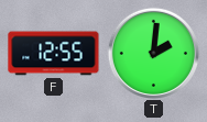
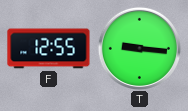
T: 2:01 -> 9:16 (139, 48)
